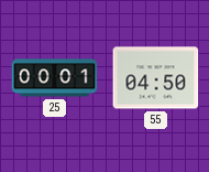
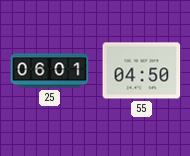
25: 00:01 -> 06:01 (50, 71)
